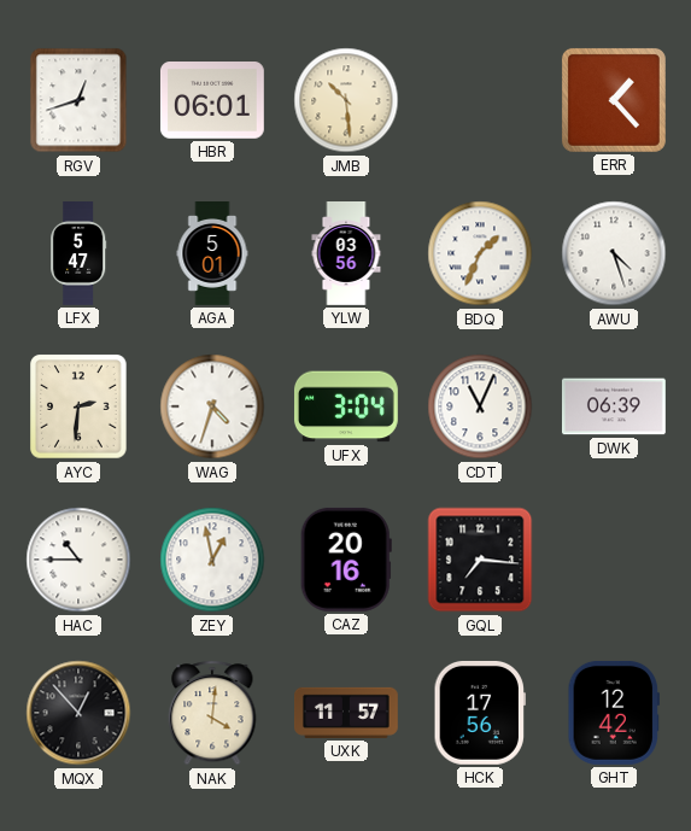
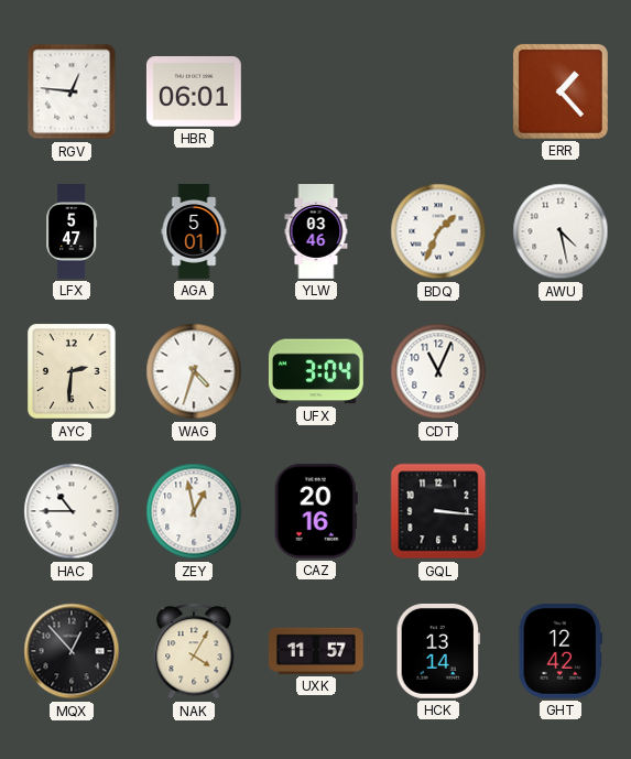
RGV: 12:42 -> 12:46 (72, 91)
JMB: 10:29 -> none (346, 100)
YLW: 03:56 -> 03:46 (316, 232)
AWU: 4:27 -> 4:28 (561, 231)
DWK: 06:39 -> none (614, 406)
GQL: 7:16 -> 3:16 (438, 511)
NAK: 4:01 -> 4:05 (194, 651)
HCK: 17:56 -> 13:14 (438, 651)
